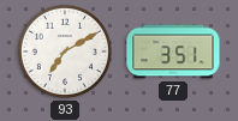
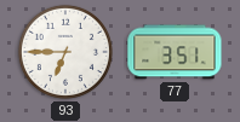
93: 7:10 -> 6:45 (65, 52)
